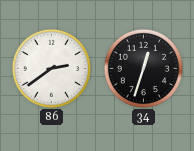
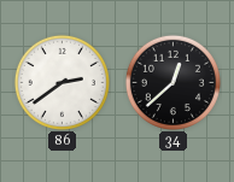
34: 12:33 -> 12:38 (172, 82)
